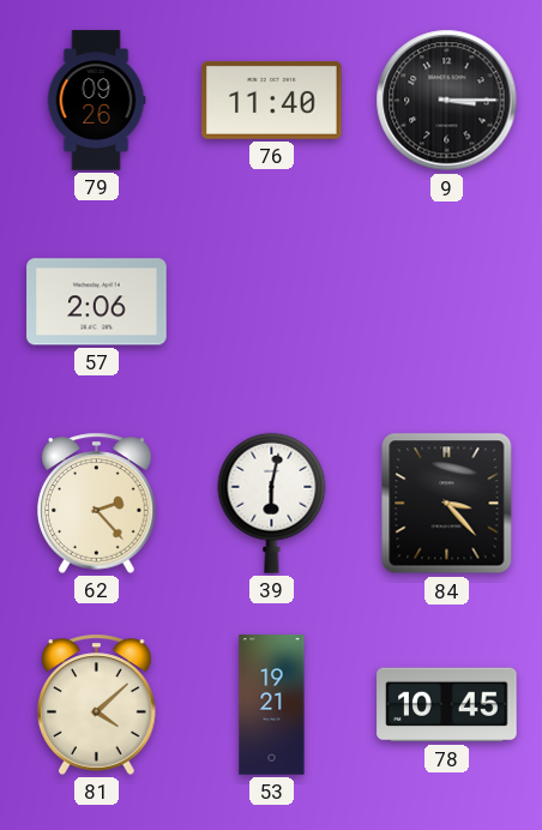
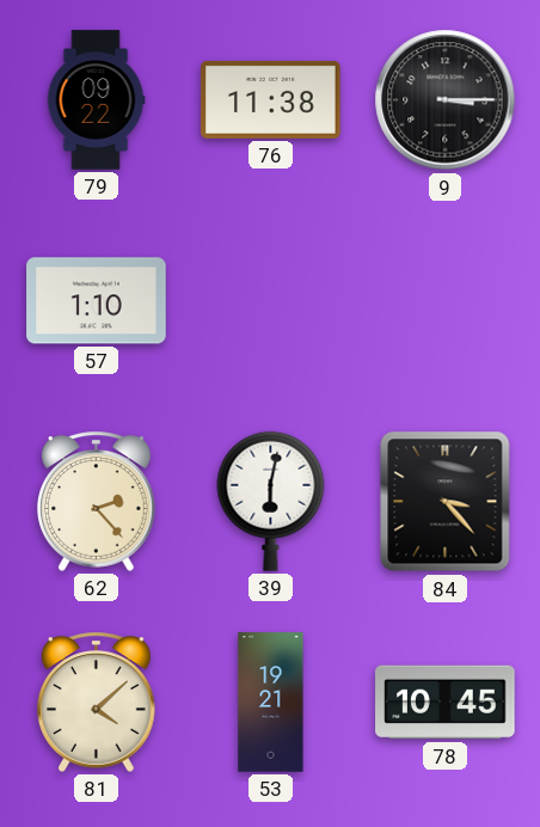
79: 09:26 -> 09:22 (96, 100)
76: 11:40 -> 11:38 (271, 99)
57: 2:06 -> 1:10 (97, 301)
